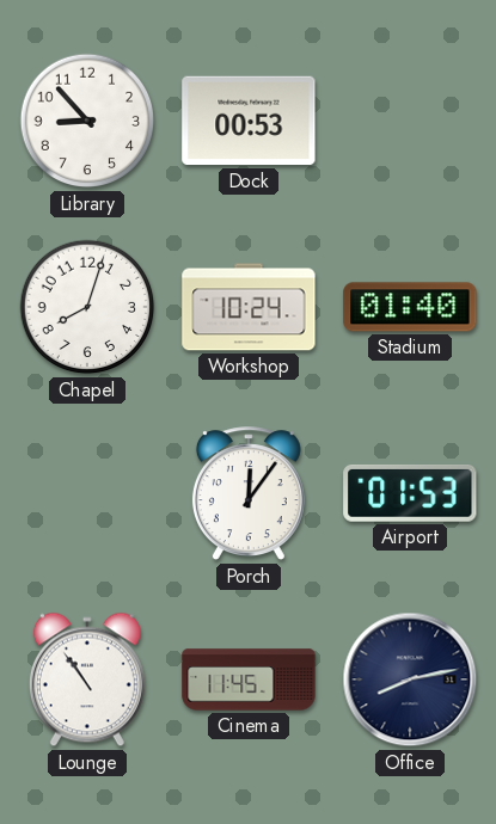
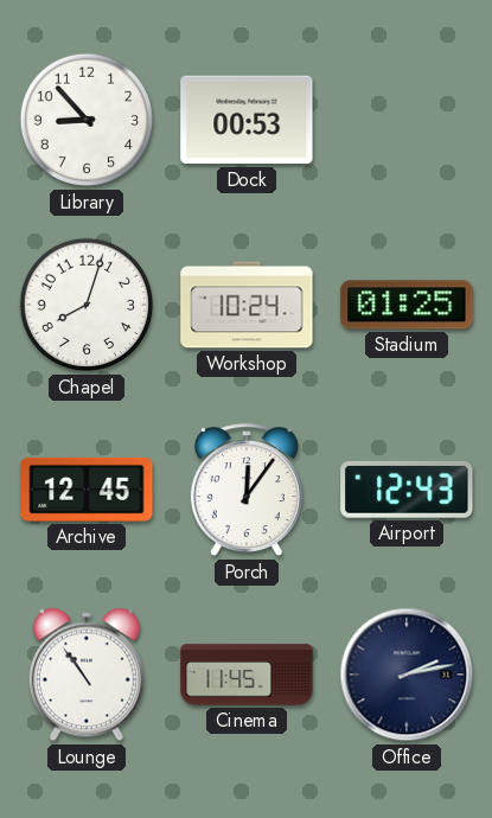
Stadium: 01:40 -> 01:25 (407, 305)
Archive: none -> 12:45 (87, 490)
Airport: 01:53 -> 12:43 (407, 490)
Office: 8:13 -> 2:13 (407, 675)
